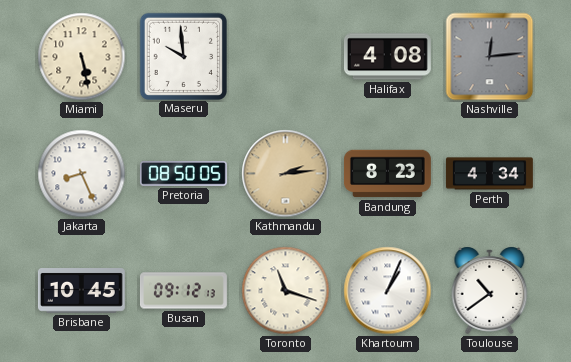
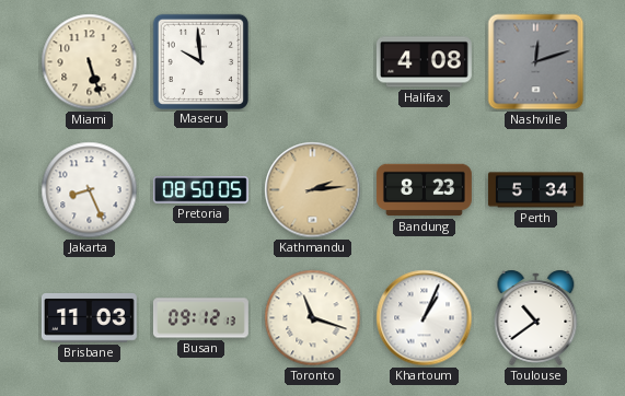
Miami: 5:28 -> 5:27 (90, 62)
Nashville: 12:14 -> 12:12 (536, 62)
Perth: 4:34 -> 5:34 (535, 190)
Brisbane: 10:45 -> 11:03 (89, 318)
